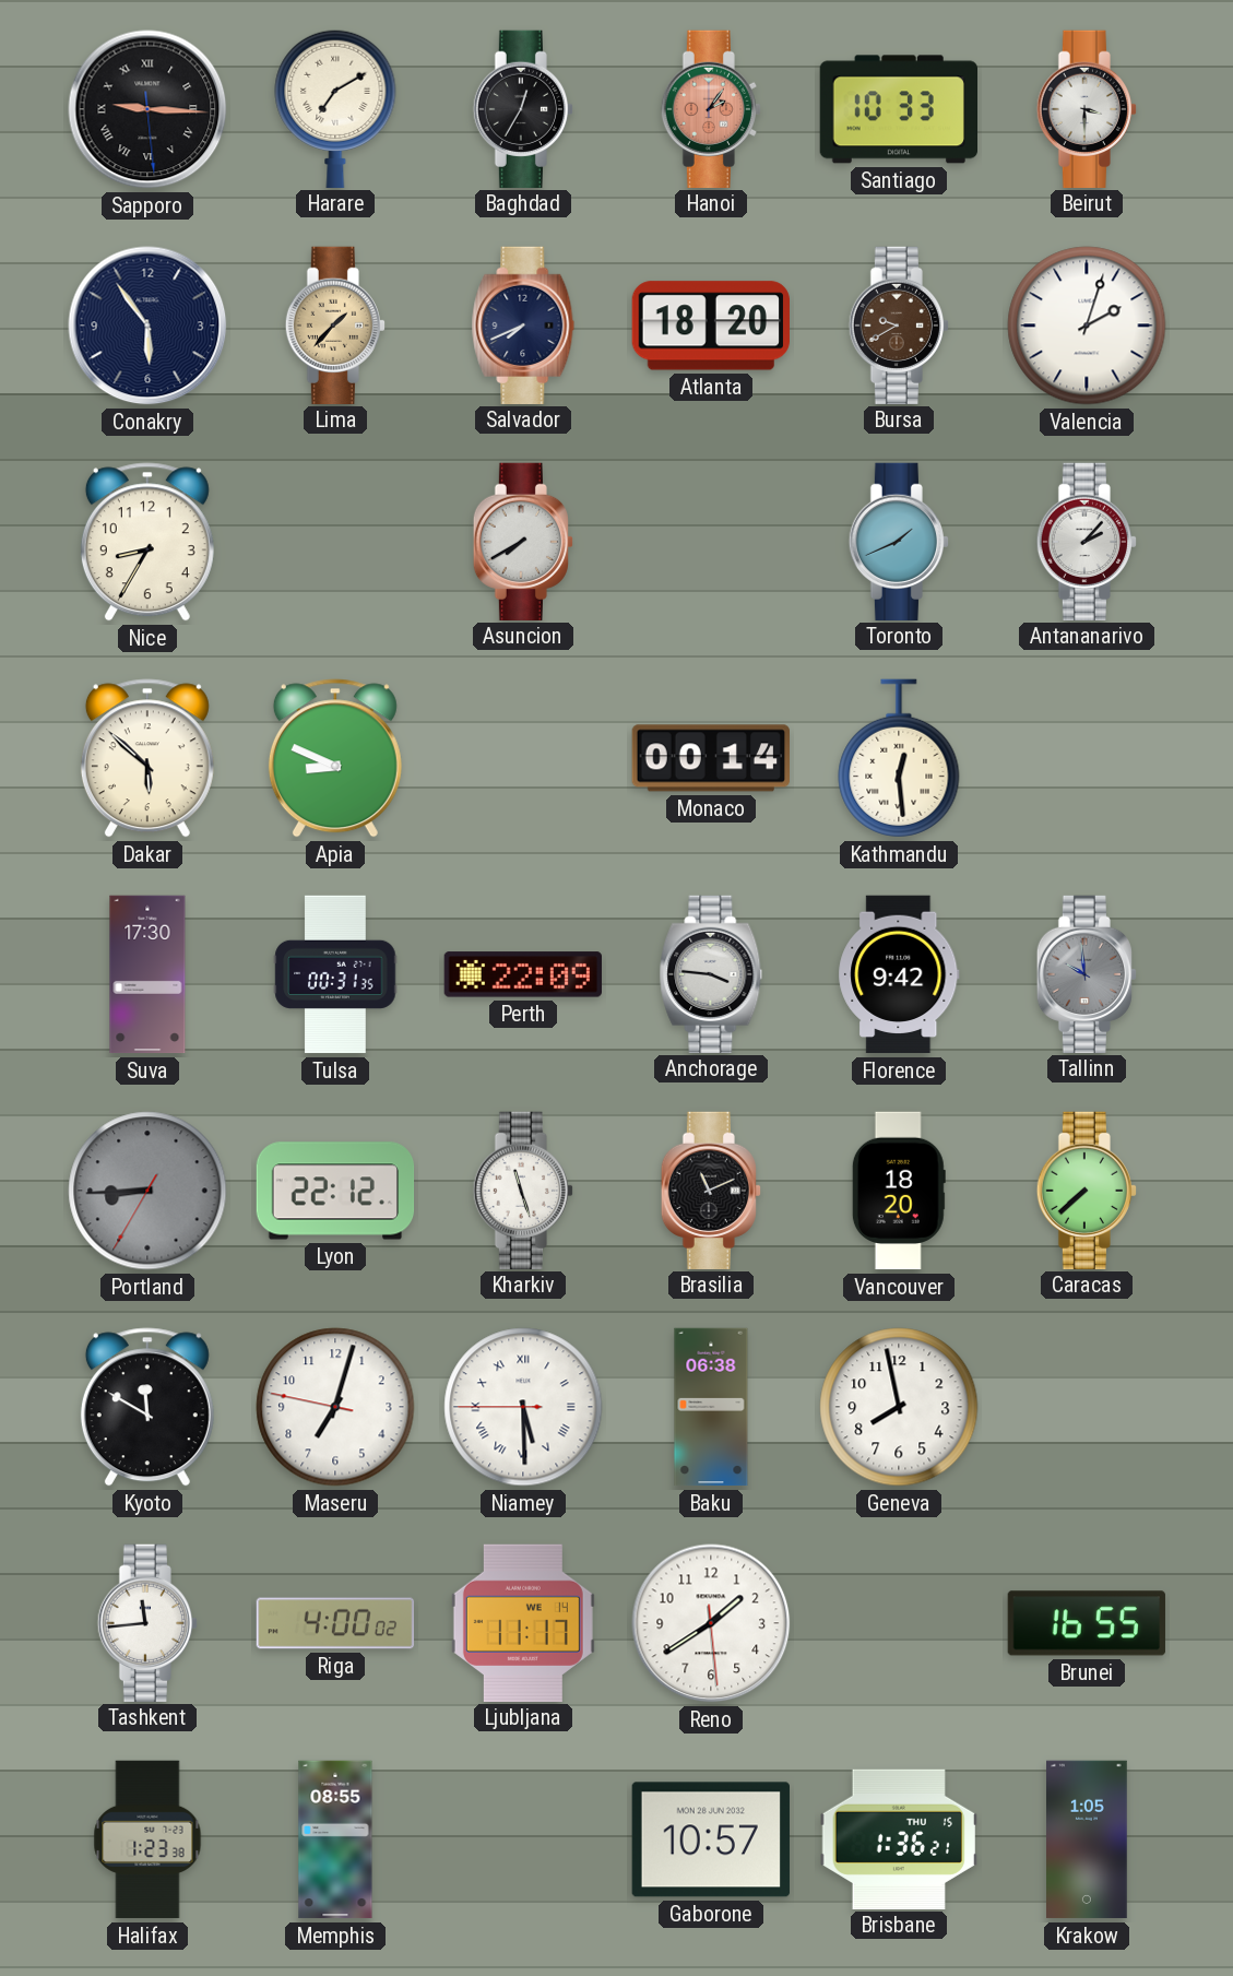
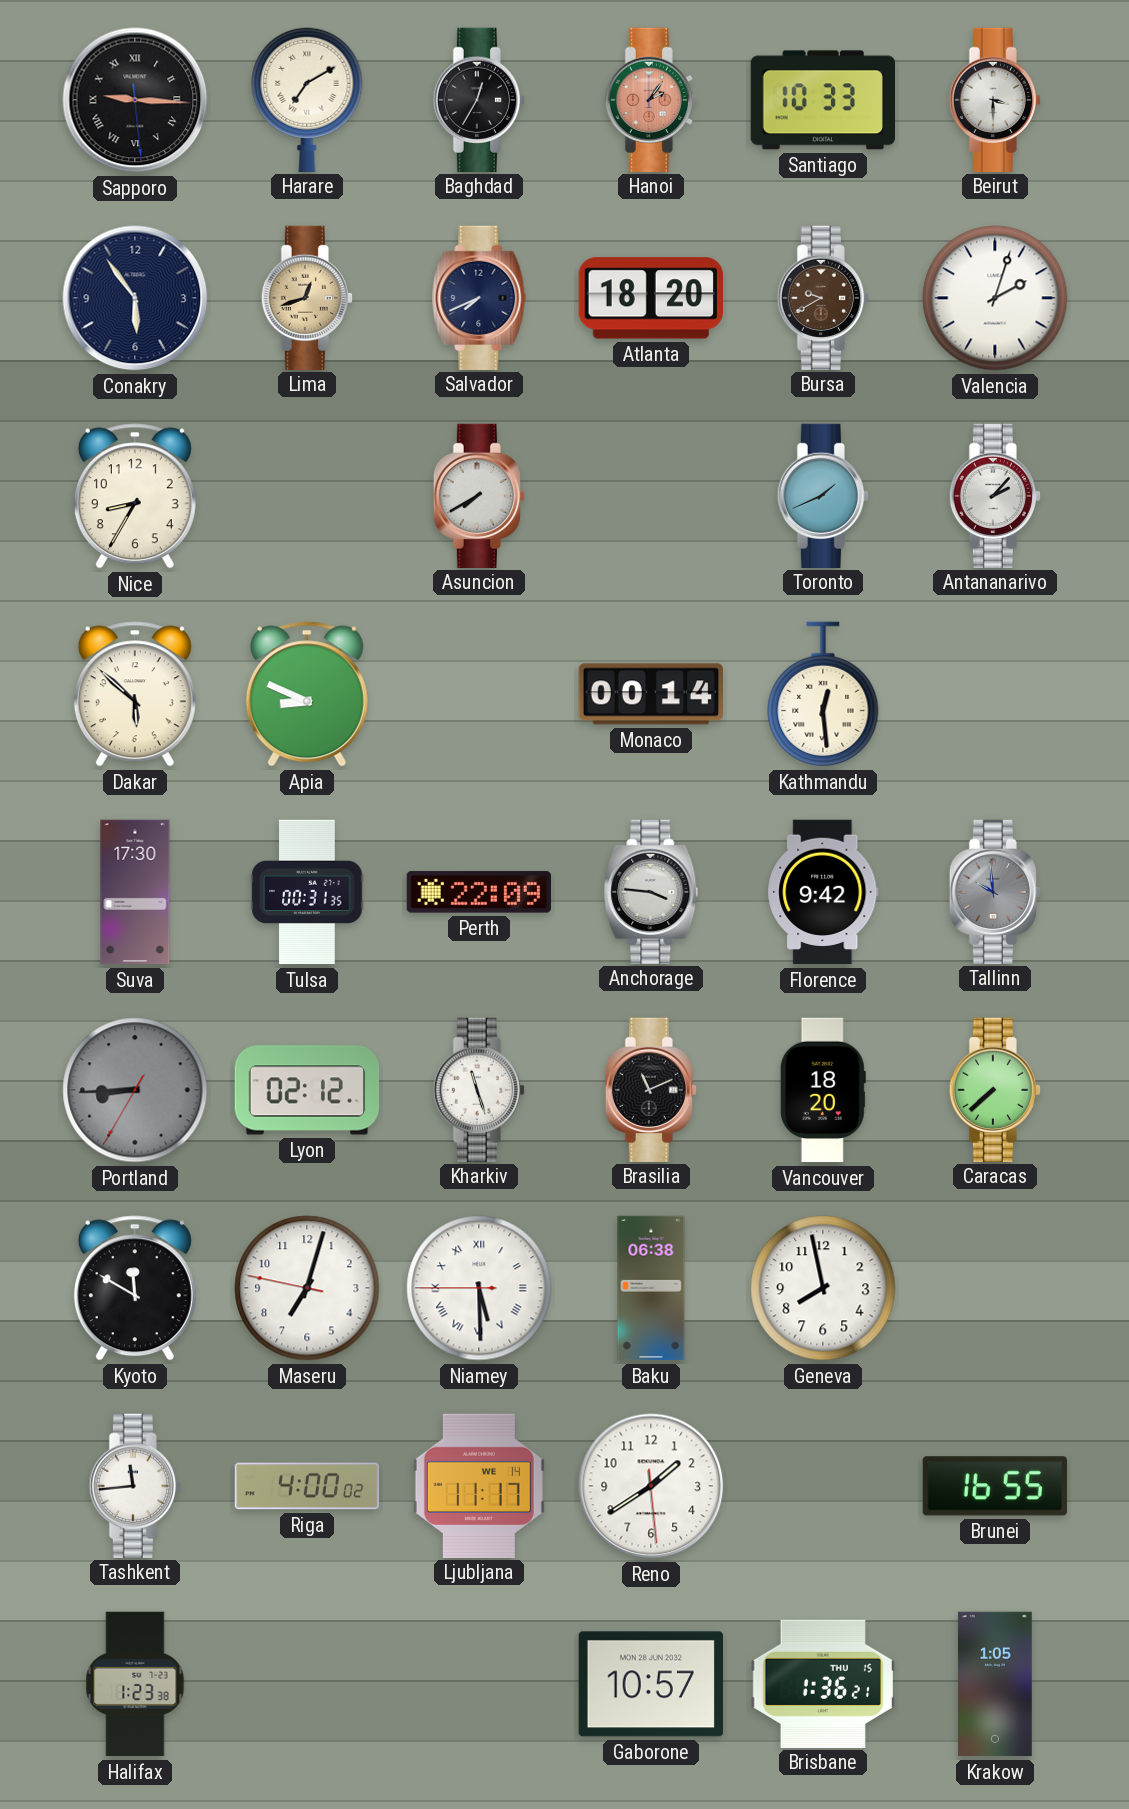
Lima: 1:37 -> 12:42 (306, 297)
Lyon: 22:12 -> 02:12 (307, 1090)
Memphis: 08:55 -> none (335, 1839)
